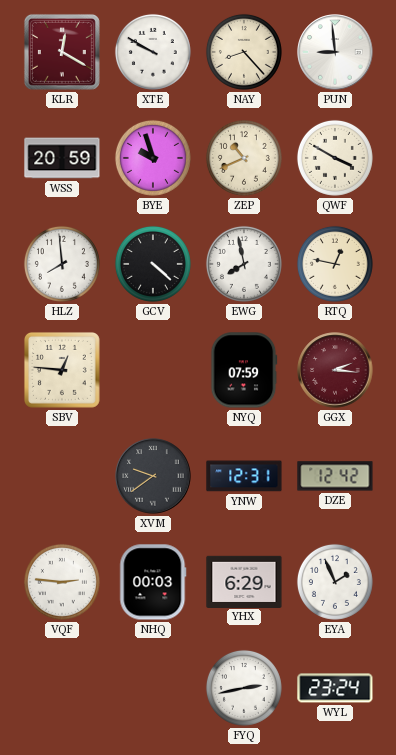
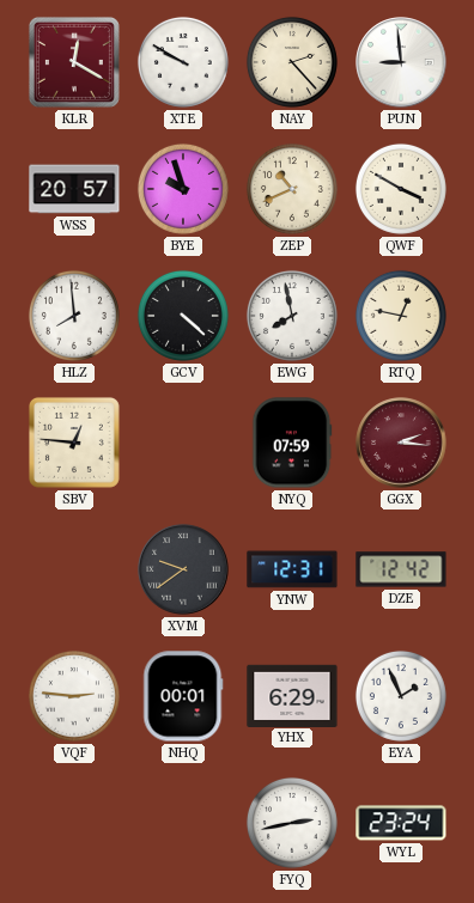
NAY: 8:23 -> 2:23 (292, 62)
WSS: 20:59 -> 20:57 (74, 189)
NHQ: 00:03 -> 00:01 (183, 696)
